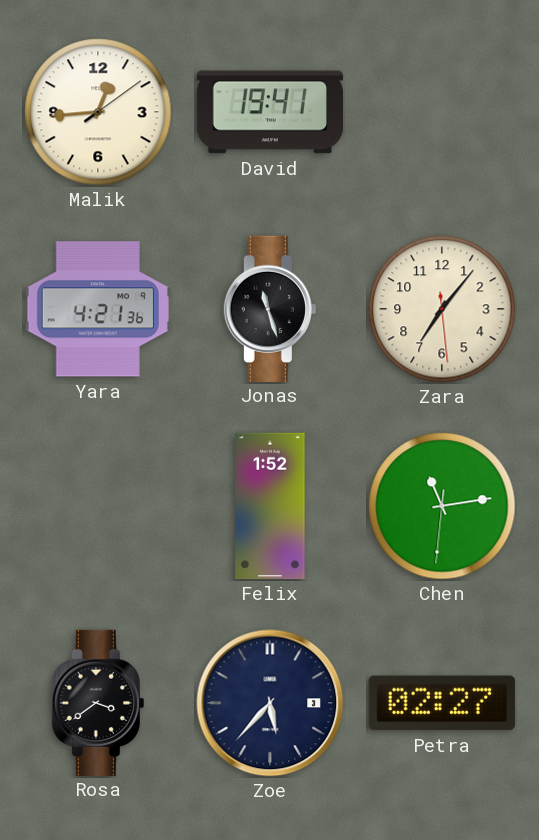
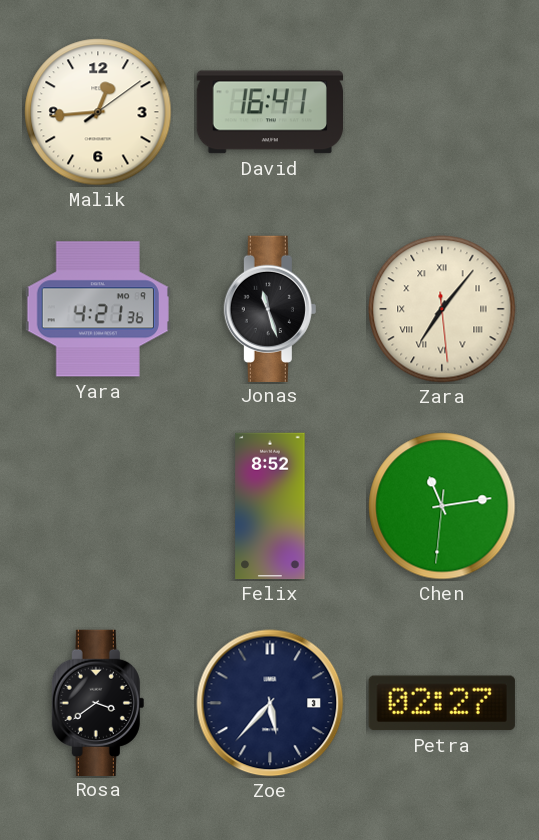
David: 19:41 -> 16:41 (269, 112)
Zara numerals: Arabic -> Roman (442, 309)
Felix: 1:52 -> 8:52 (270, 506)
